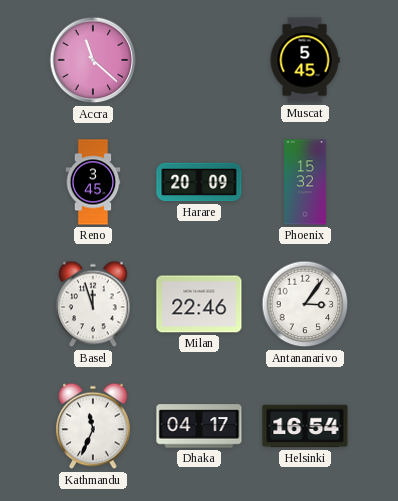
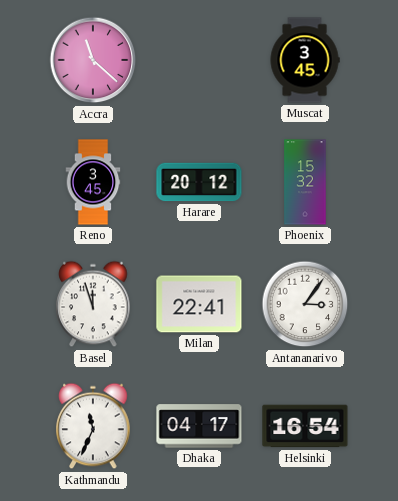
Muscat: 5:45 -> 3:45 (305, 60)
Harare: 20:09 -> 20:12 (199, 182)
Milan: 22:46 -> 22:41 (199, 304)
